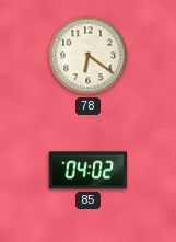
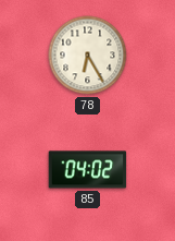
78: 6:21 -> 6:25 (88, 56)
